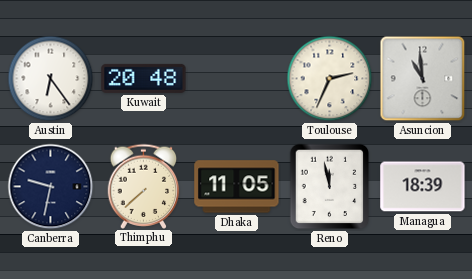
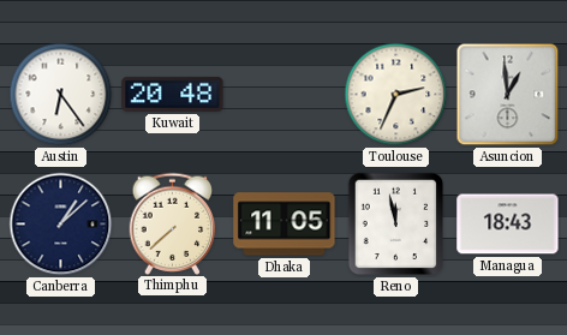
Asuncion: 10:59 -> 12:59 (508, 95)
Canberra: 9:32 -> 1:08 (61, 225)
Managua: 18:39 -> 18:43 (508, 225)
